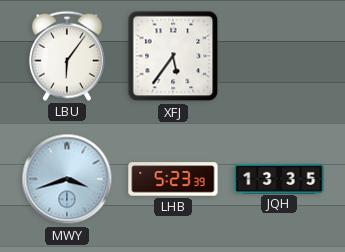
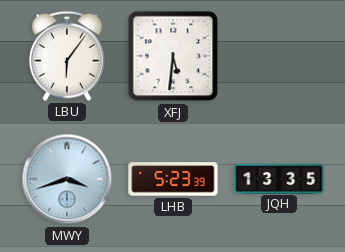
XFJ: 5:36 -> 5:31 (173, 56)
